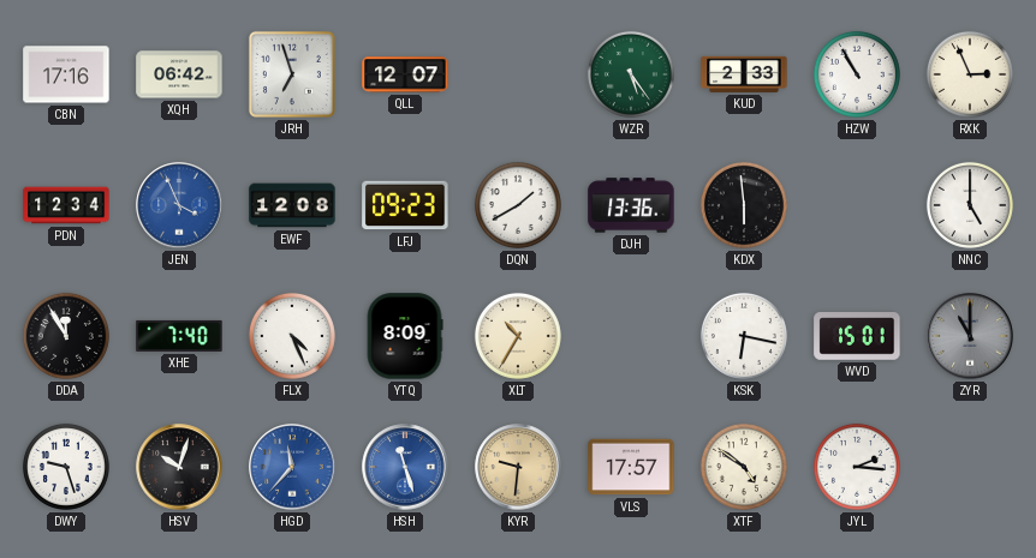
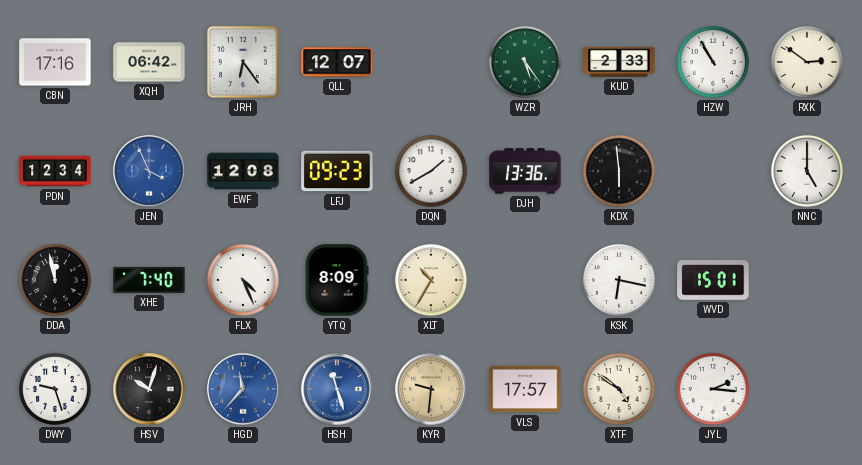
JRH: 6:57 -> 6:24 (243, 62)
RXK: 2:56 -> 2:51 (807, 62)
DDA: 11:55 -> 11:58 (55, 280)
ZYR: 11:00 -> none (970, 336)
